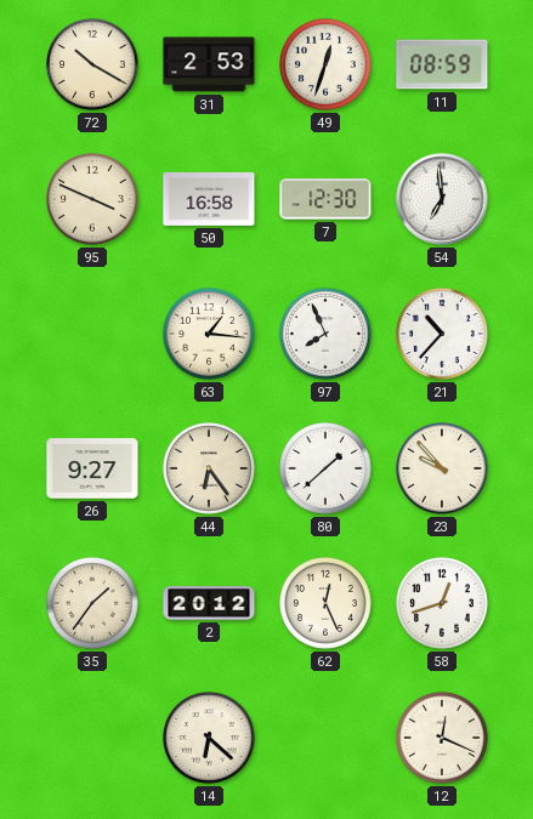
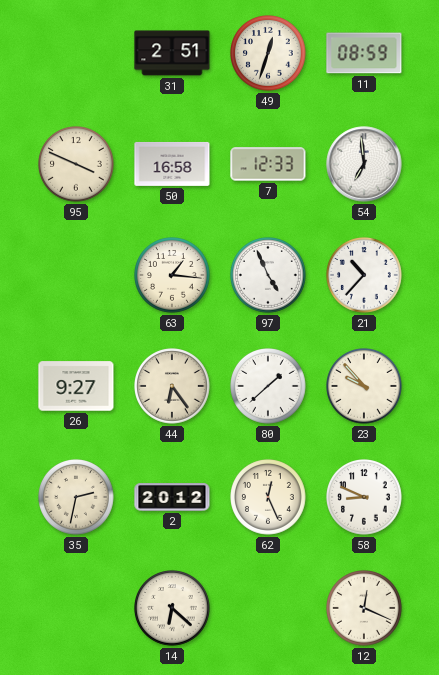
72: 10:20 -> none (93, 66)
31: 2:53 -> 2:51 (172, 53)
7: 12:30 -> 12:33 (268, 164)
97: 7:56 -> 4:56 (269, 276)
35: 1:36 -> 2:32 (77, 498)
58: 12:42 -> 8:49 (365, 498)
